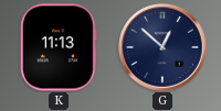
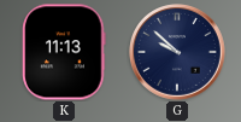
G: 12:52 -> 9:52 (178, 53)
